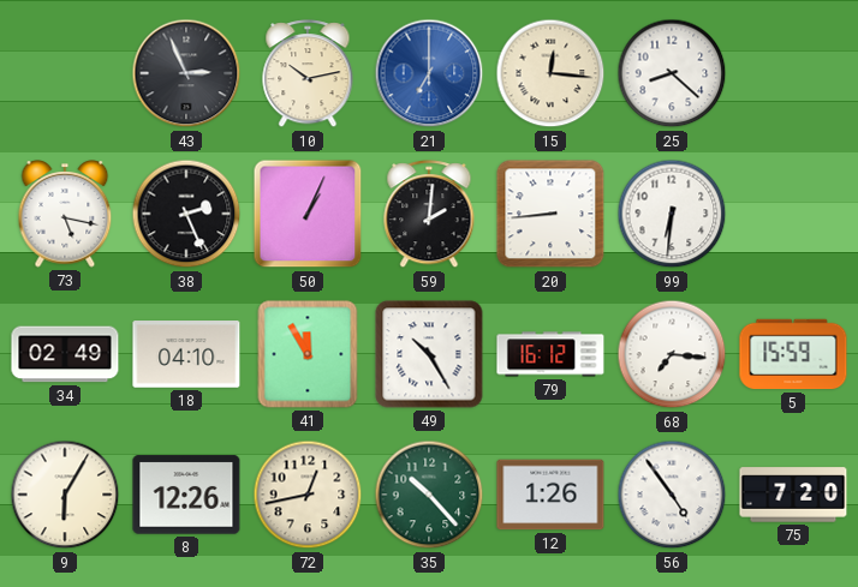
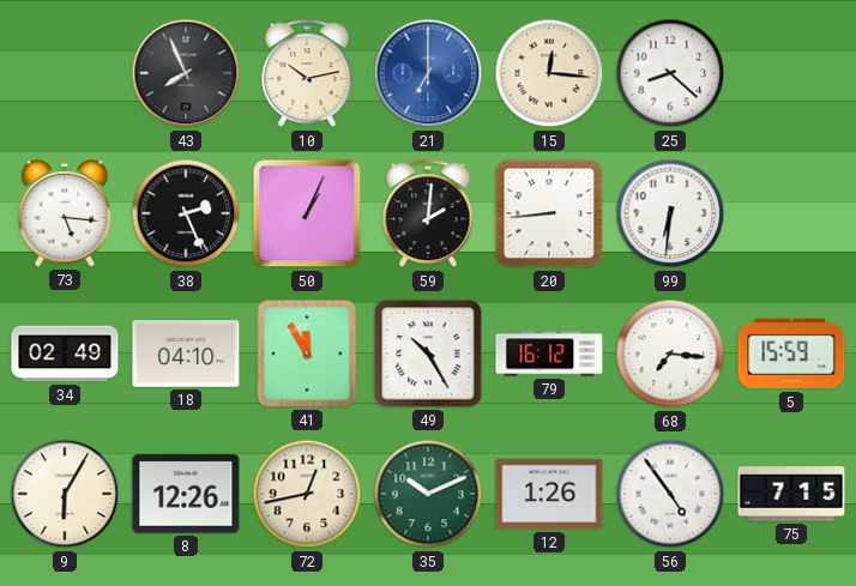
43: 2:56 -> 7:56 (186, 73)
73: 5:17 -> 5:16 (65, 213)
35: 10:23 -> 10:11 (428, 494)
75: 7:20 -> 7:15 (791, 494)
